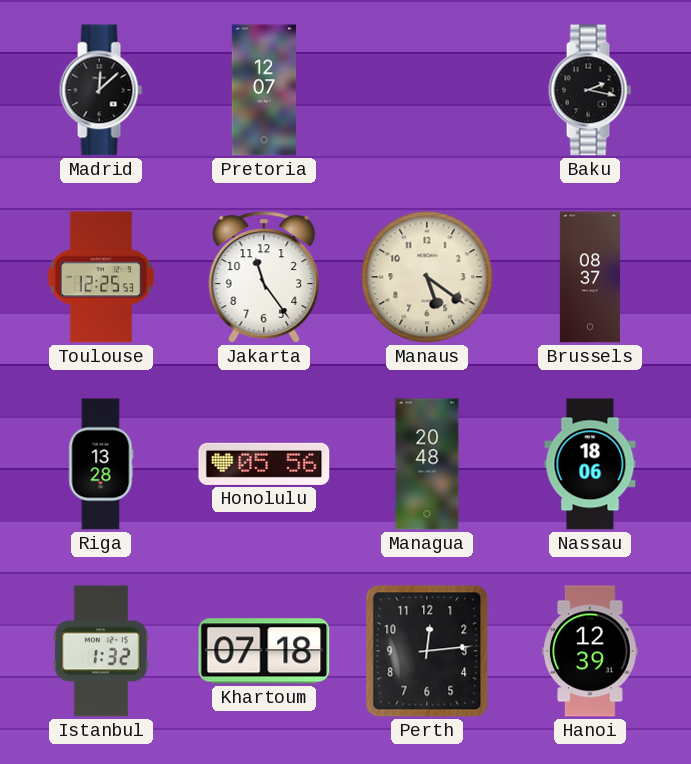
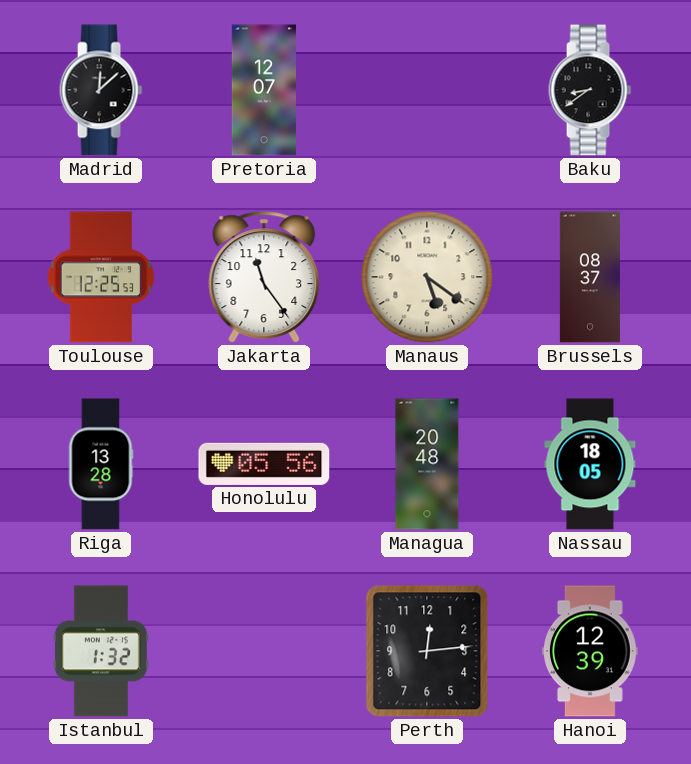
Baku: 2:17 -> 8:39 (590, 90)
Nassau: 18:06 -> 18:05 (590, 464)
Khartoum: 07:18 -> none (264, 651)
